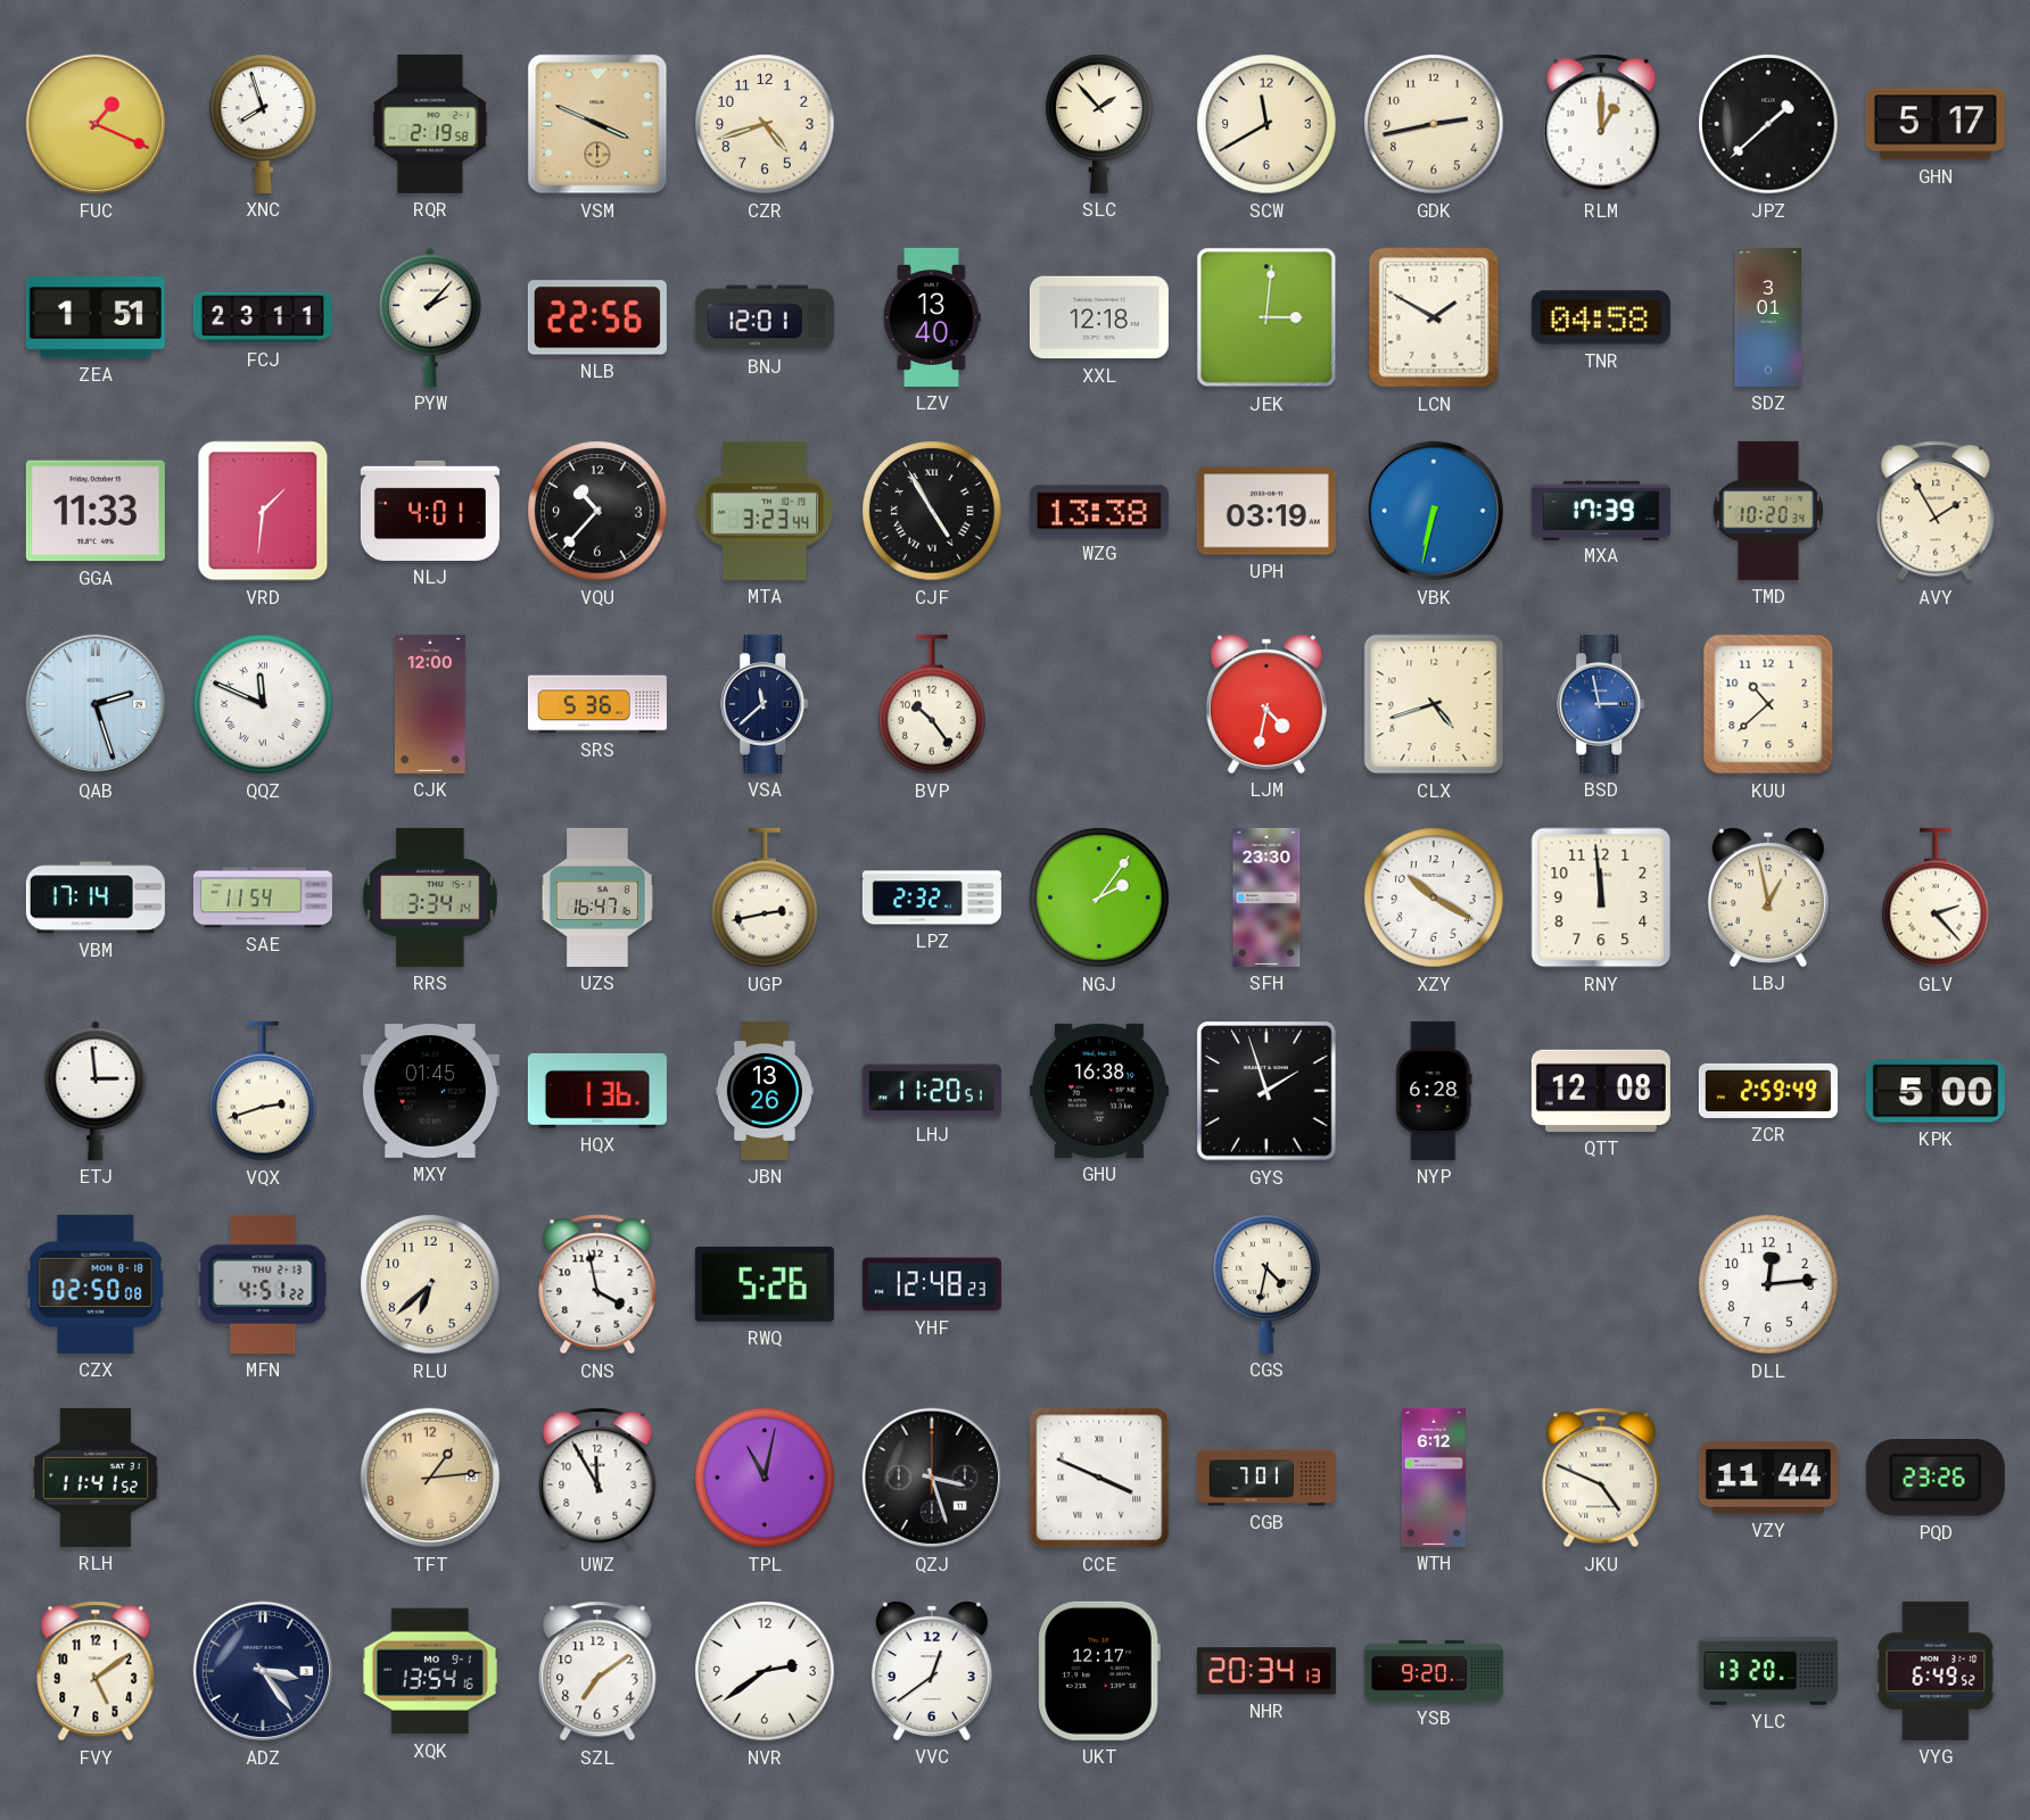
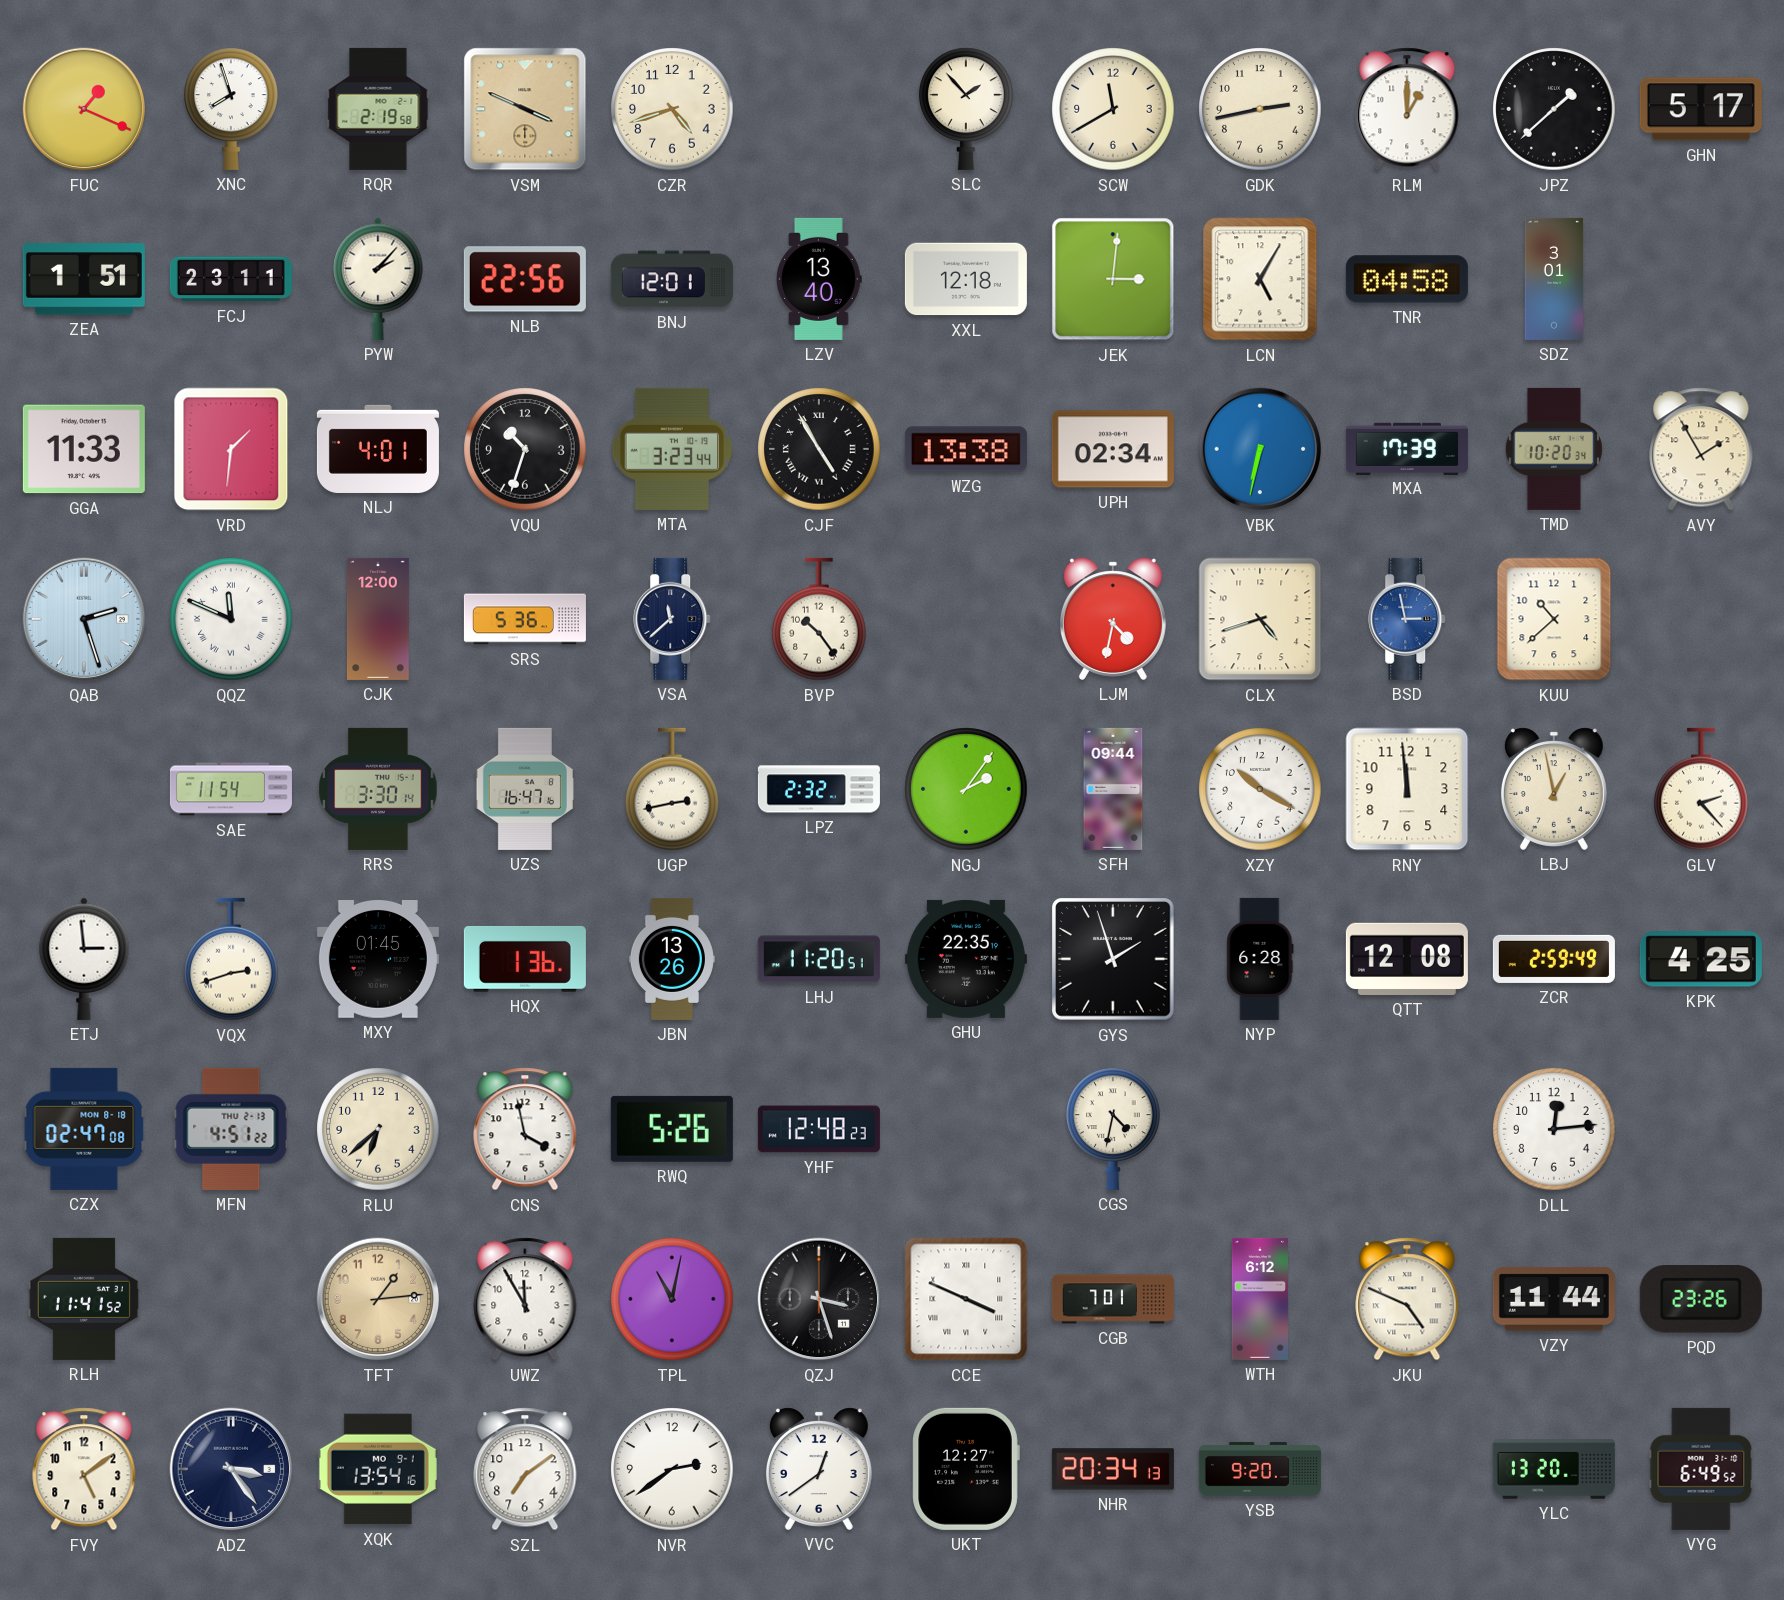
LCN: 1:50 -> 5:05 (1260, 279)
VQU: 10:37 -> 10:33 (525, 449)
UPH: 03:19 -> 02:34 (1113, 449)
VBM: 17:14 -> none (96, 897)
RRS: 3:34 -> 3:30 (378, 789)
SFH: 23:30 -> 09:44 (1113, 789)
GHU: 16:38 -> 22:35 (966, 959)
KPK: 5:00 -> 4:25 (1701, 959)
CZX: 02:50 -> 02:47 (84, 1129)
UKT: 12:17 -> 12:27 (966, 1469)
